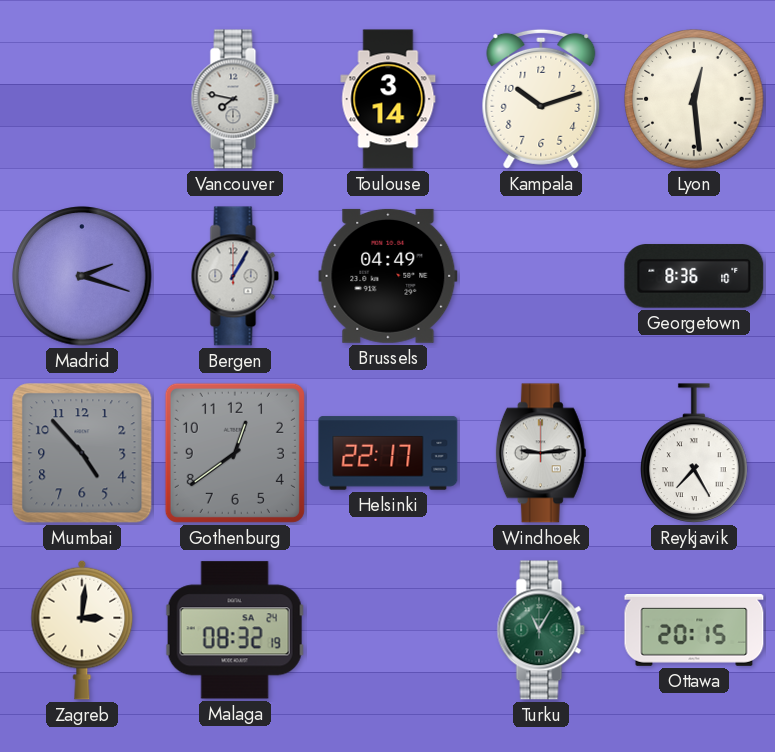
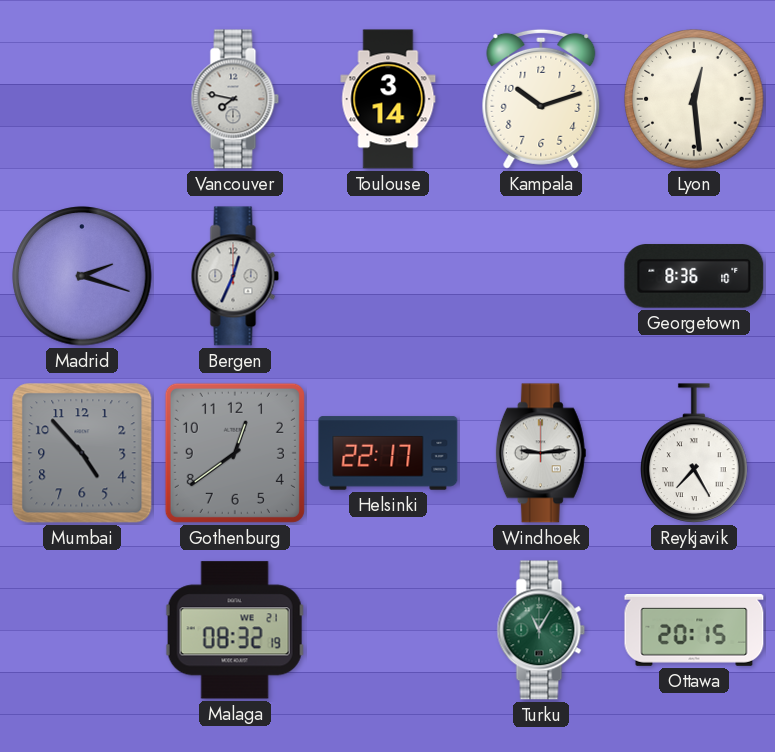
Bergen: 1:05 -> 12:34 (235, 276)
Brussels: 04:49 -> none (388, 276)
Zagreb: 3:01 -> none (82, 630)
Malaga date: SA 24 -> WE 21 (235, 630)
